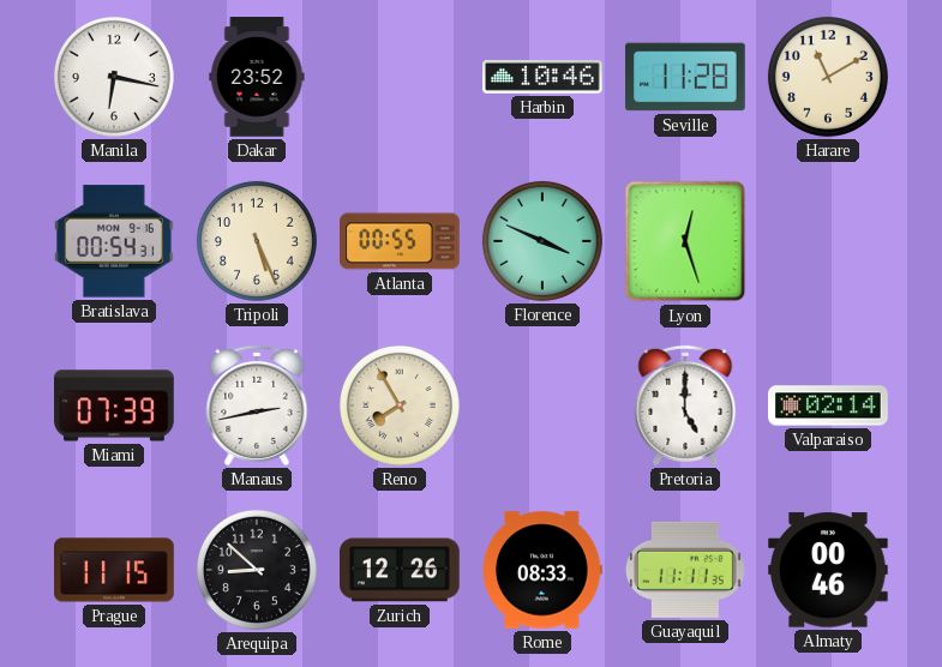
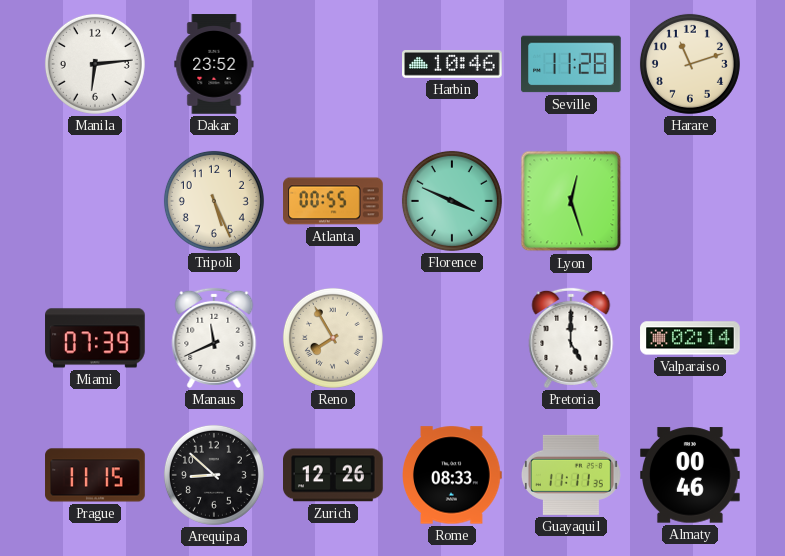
Manila: 6:17 -> 6:14 (95, 64)
Harare: 11:10 -> 11:12 (690, 64)
Bratislava: 00:54 -> none (115, 241)
Manaus: 2:43 -> 11:41 (214, 338)
